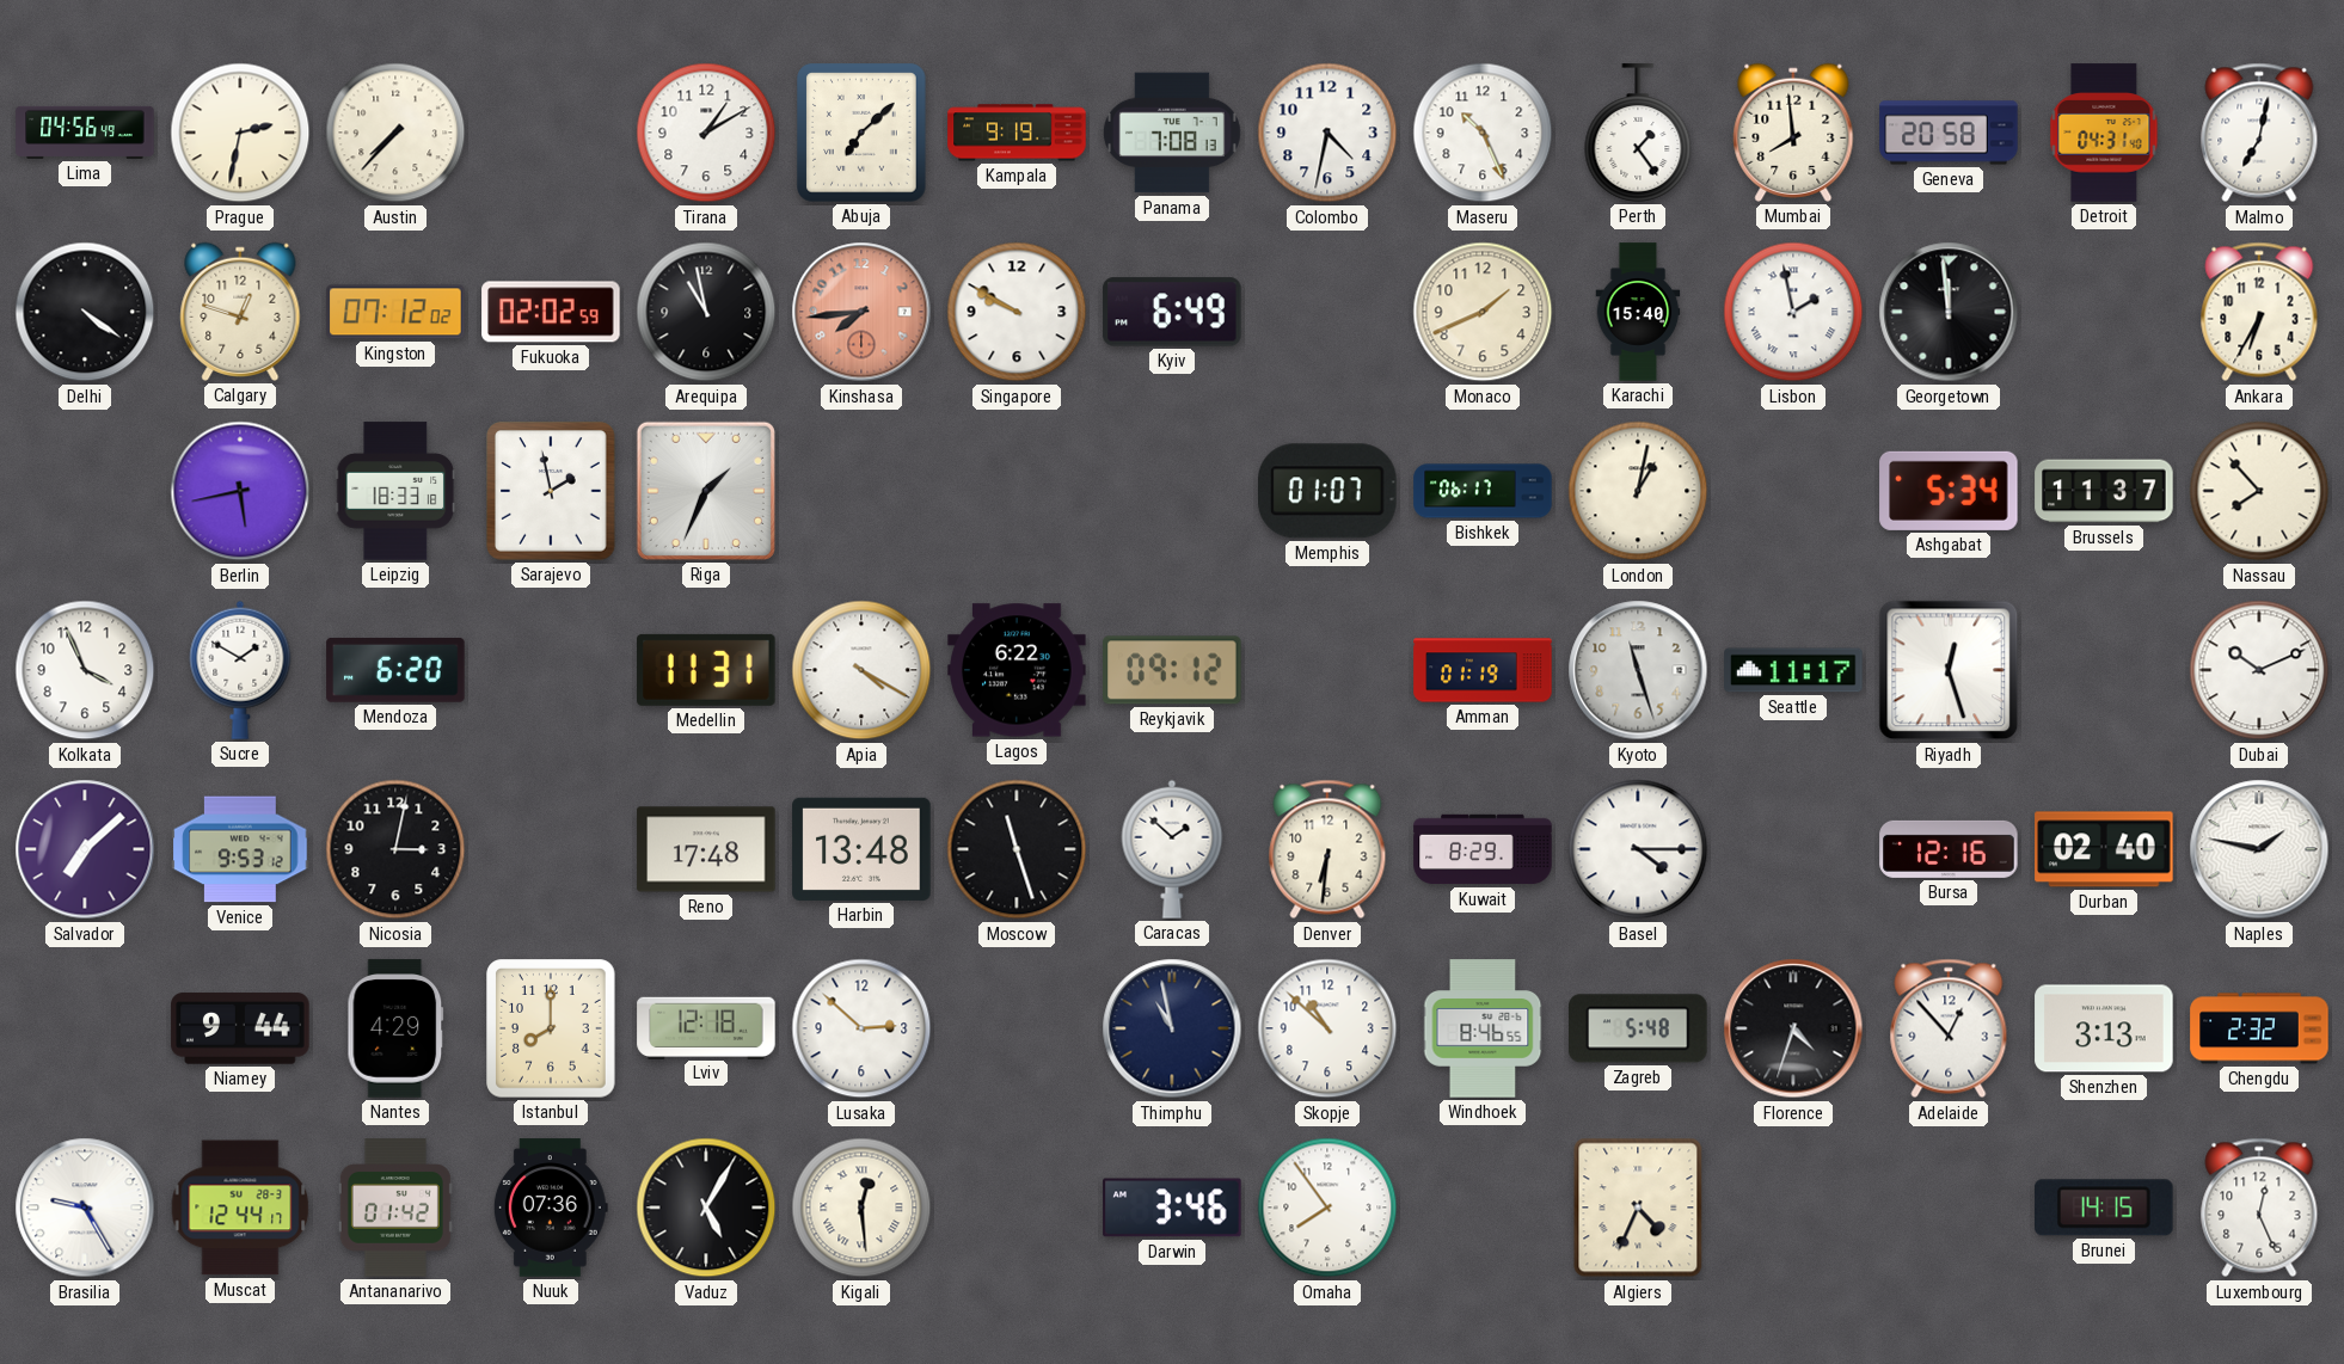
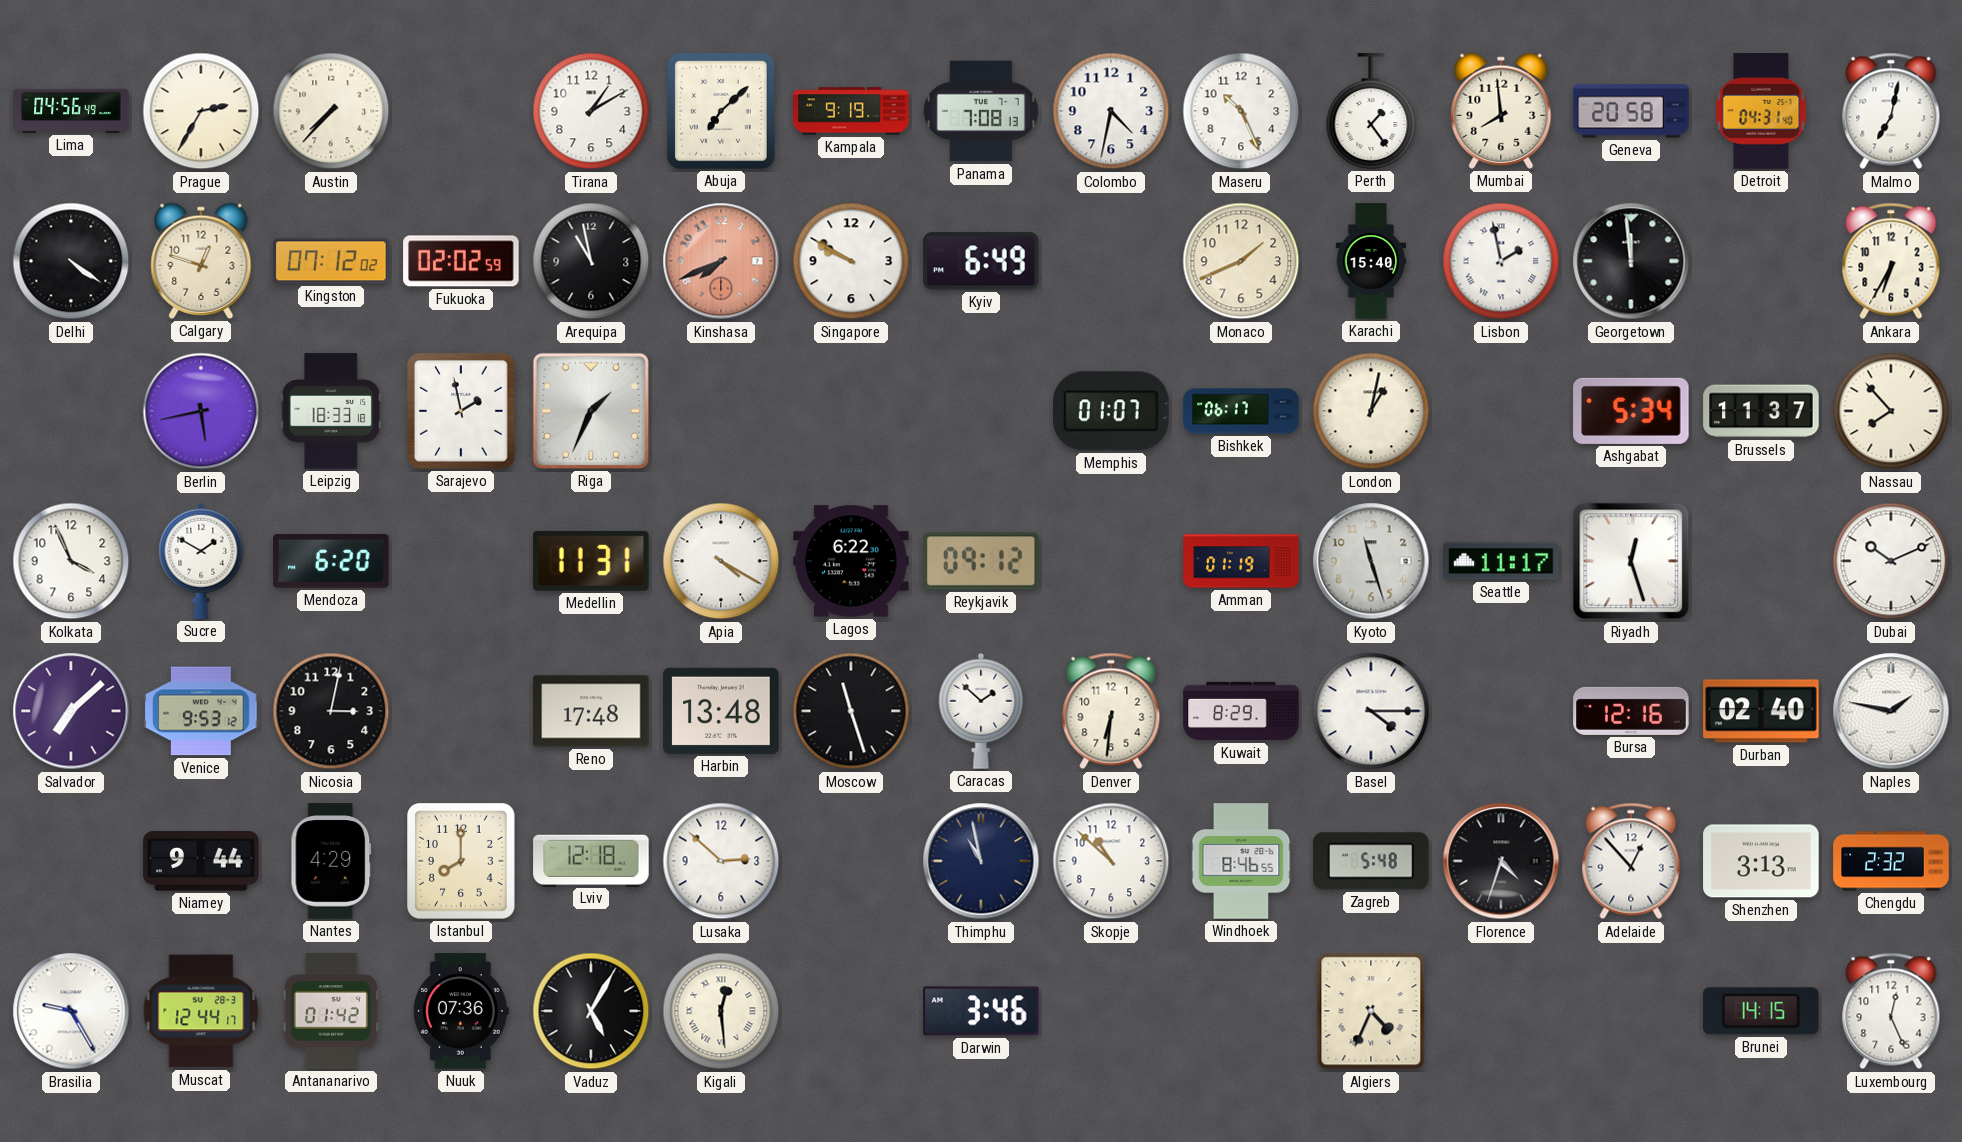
Prague: 2:32 -> 2:35 (201, 111)
Kinshasa: 7:44 -> 7:41 (721, 261)
Omaha: 7:54 -> none (1327, 1208)
